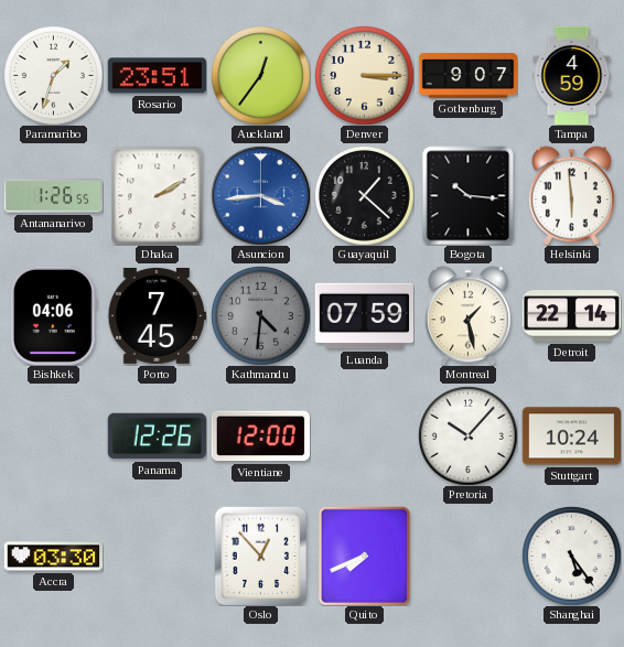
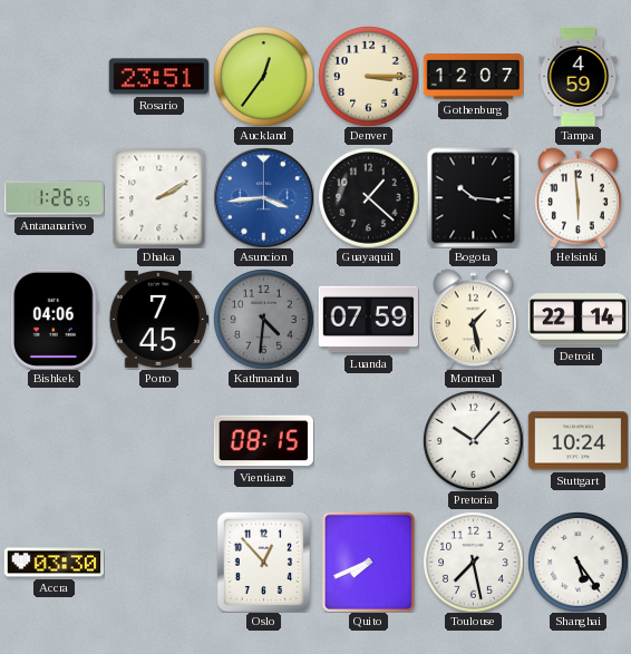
Paramaribo: 1:33 -> none (54, 76)
Gothenburg: 9:07 -> 12:07 (473, 77)
Panama: 12:26 -> none (157, 436)
Vientiane: 12:00 -> 08:15 (263, 441)
Toulouse: none -> 7:28 (474, 563)
